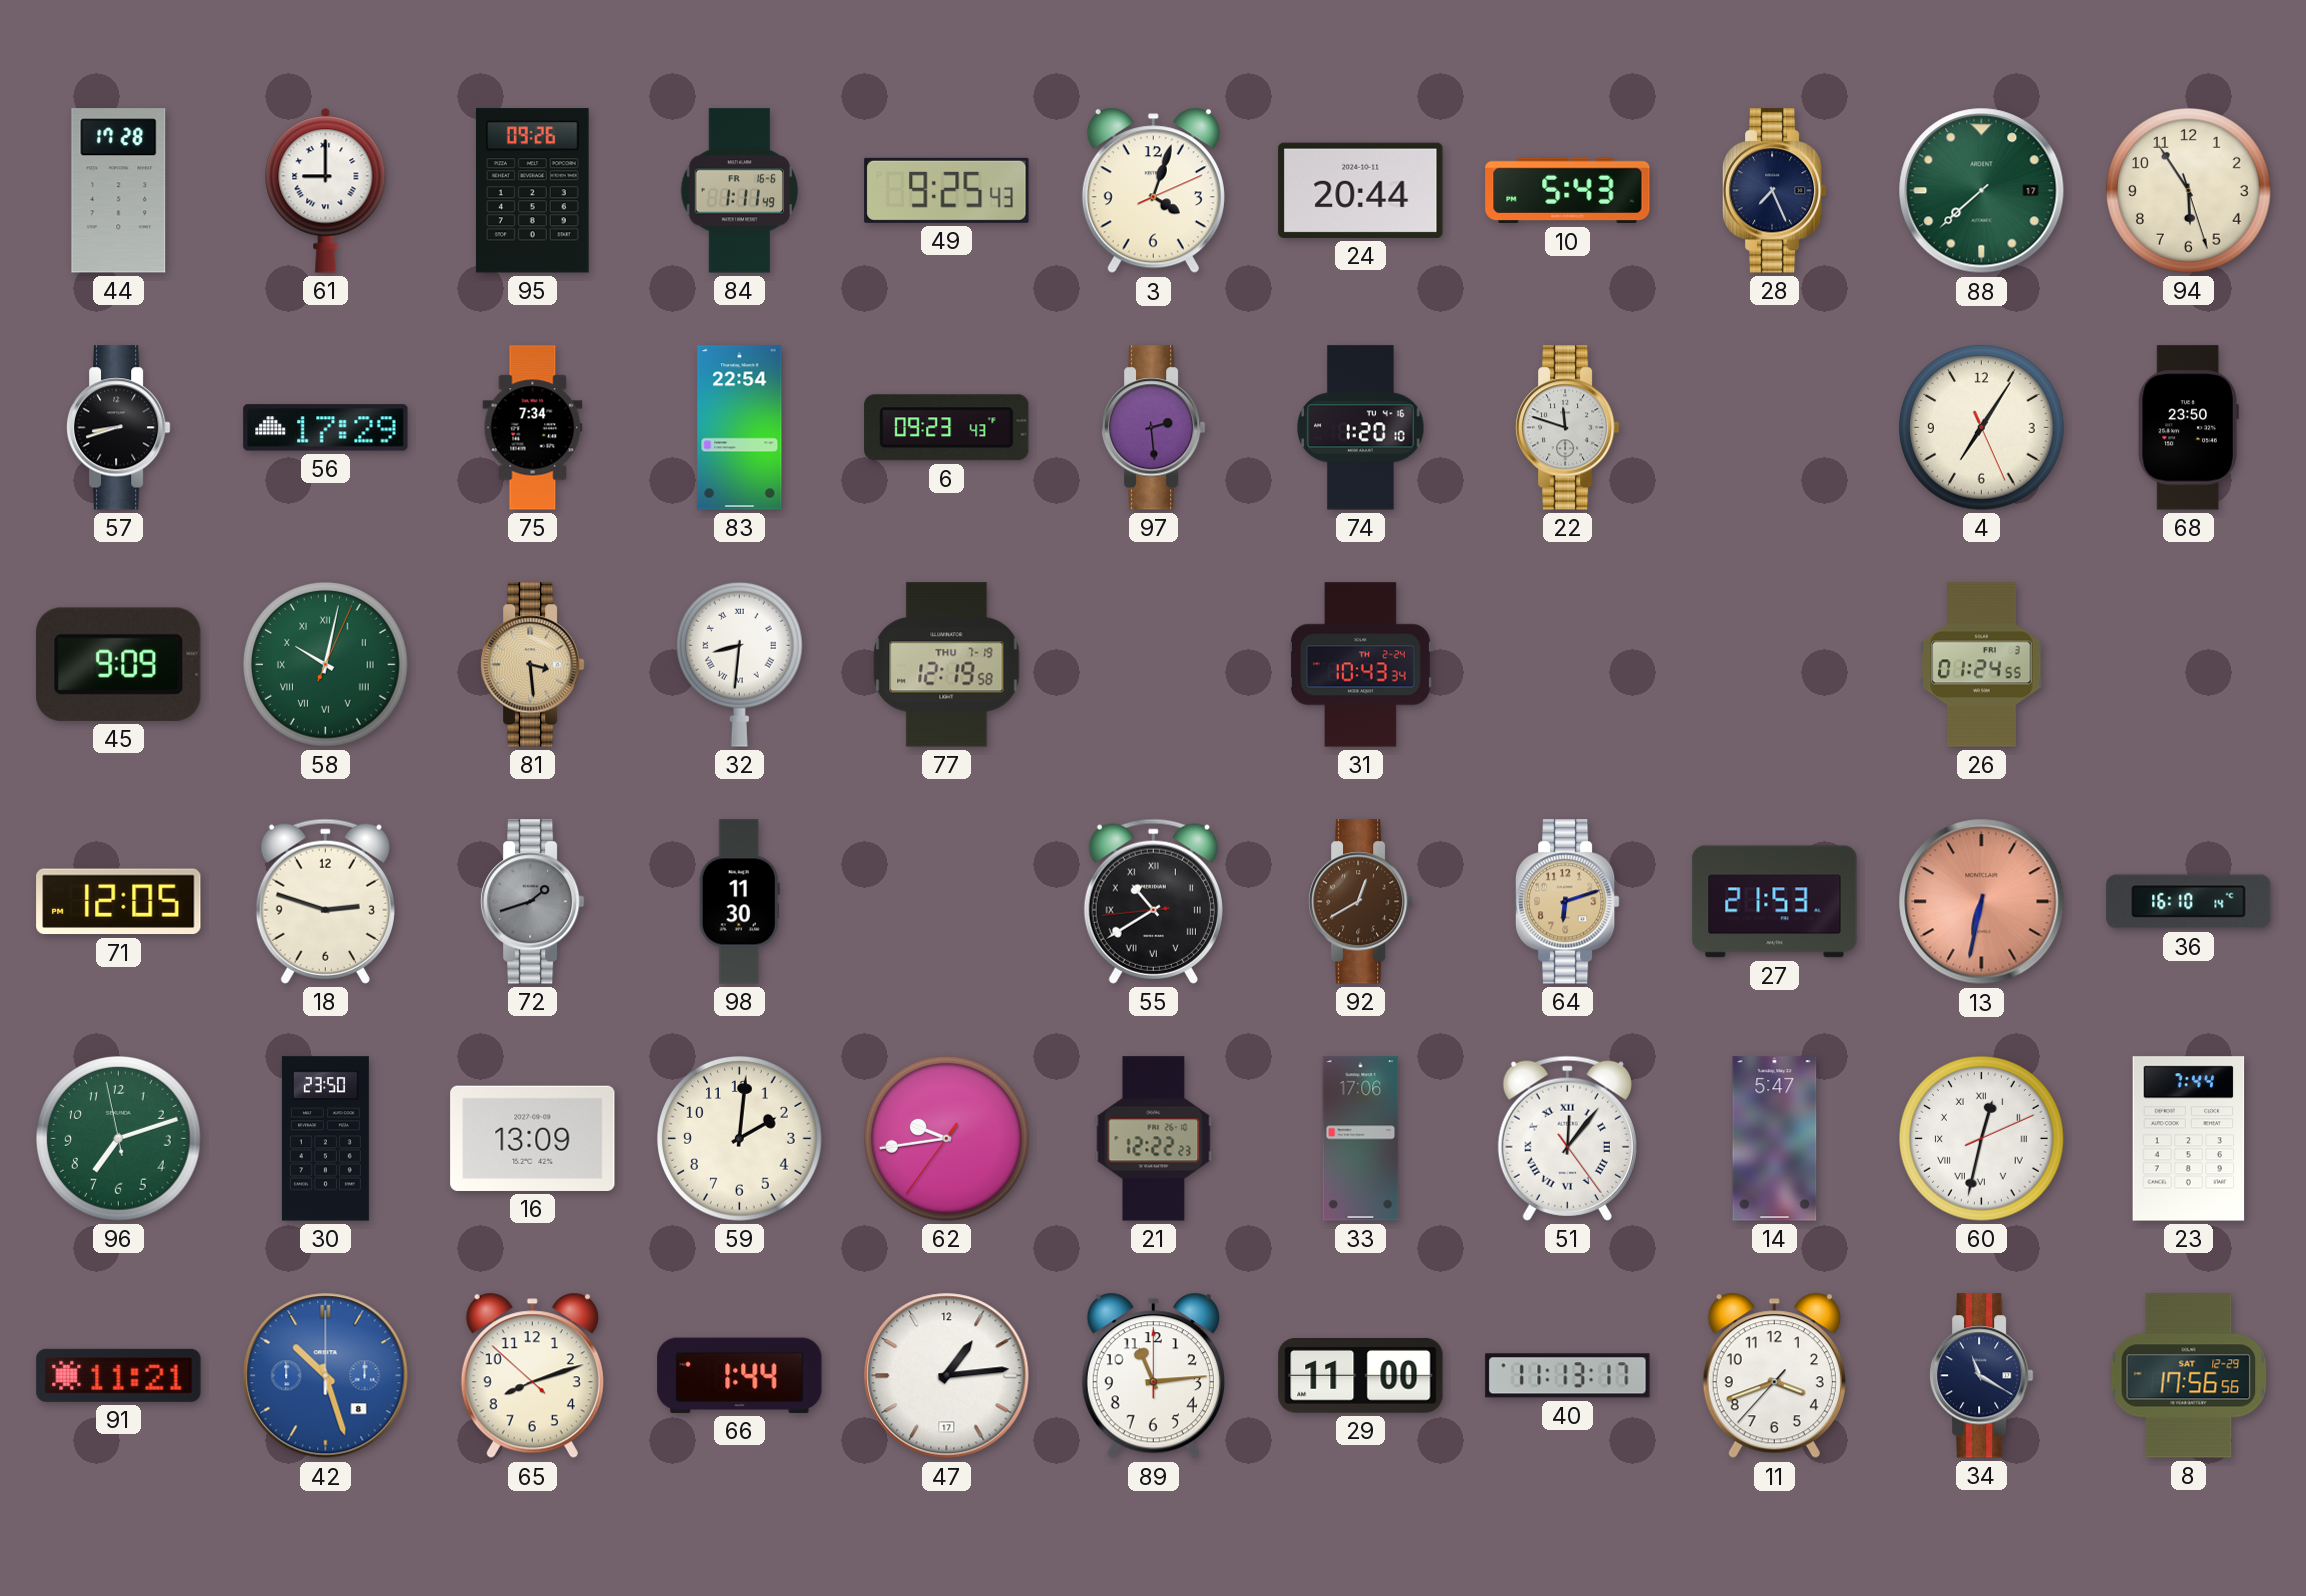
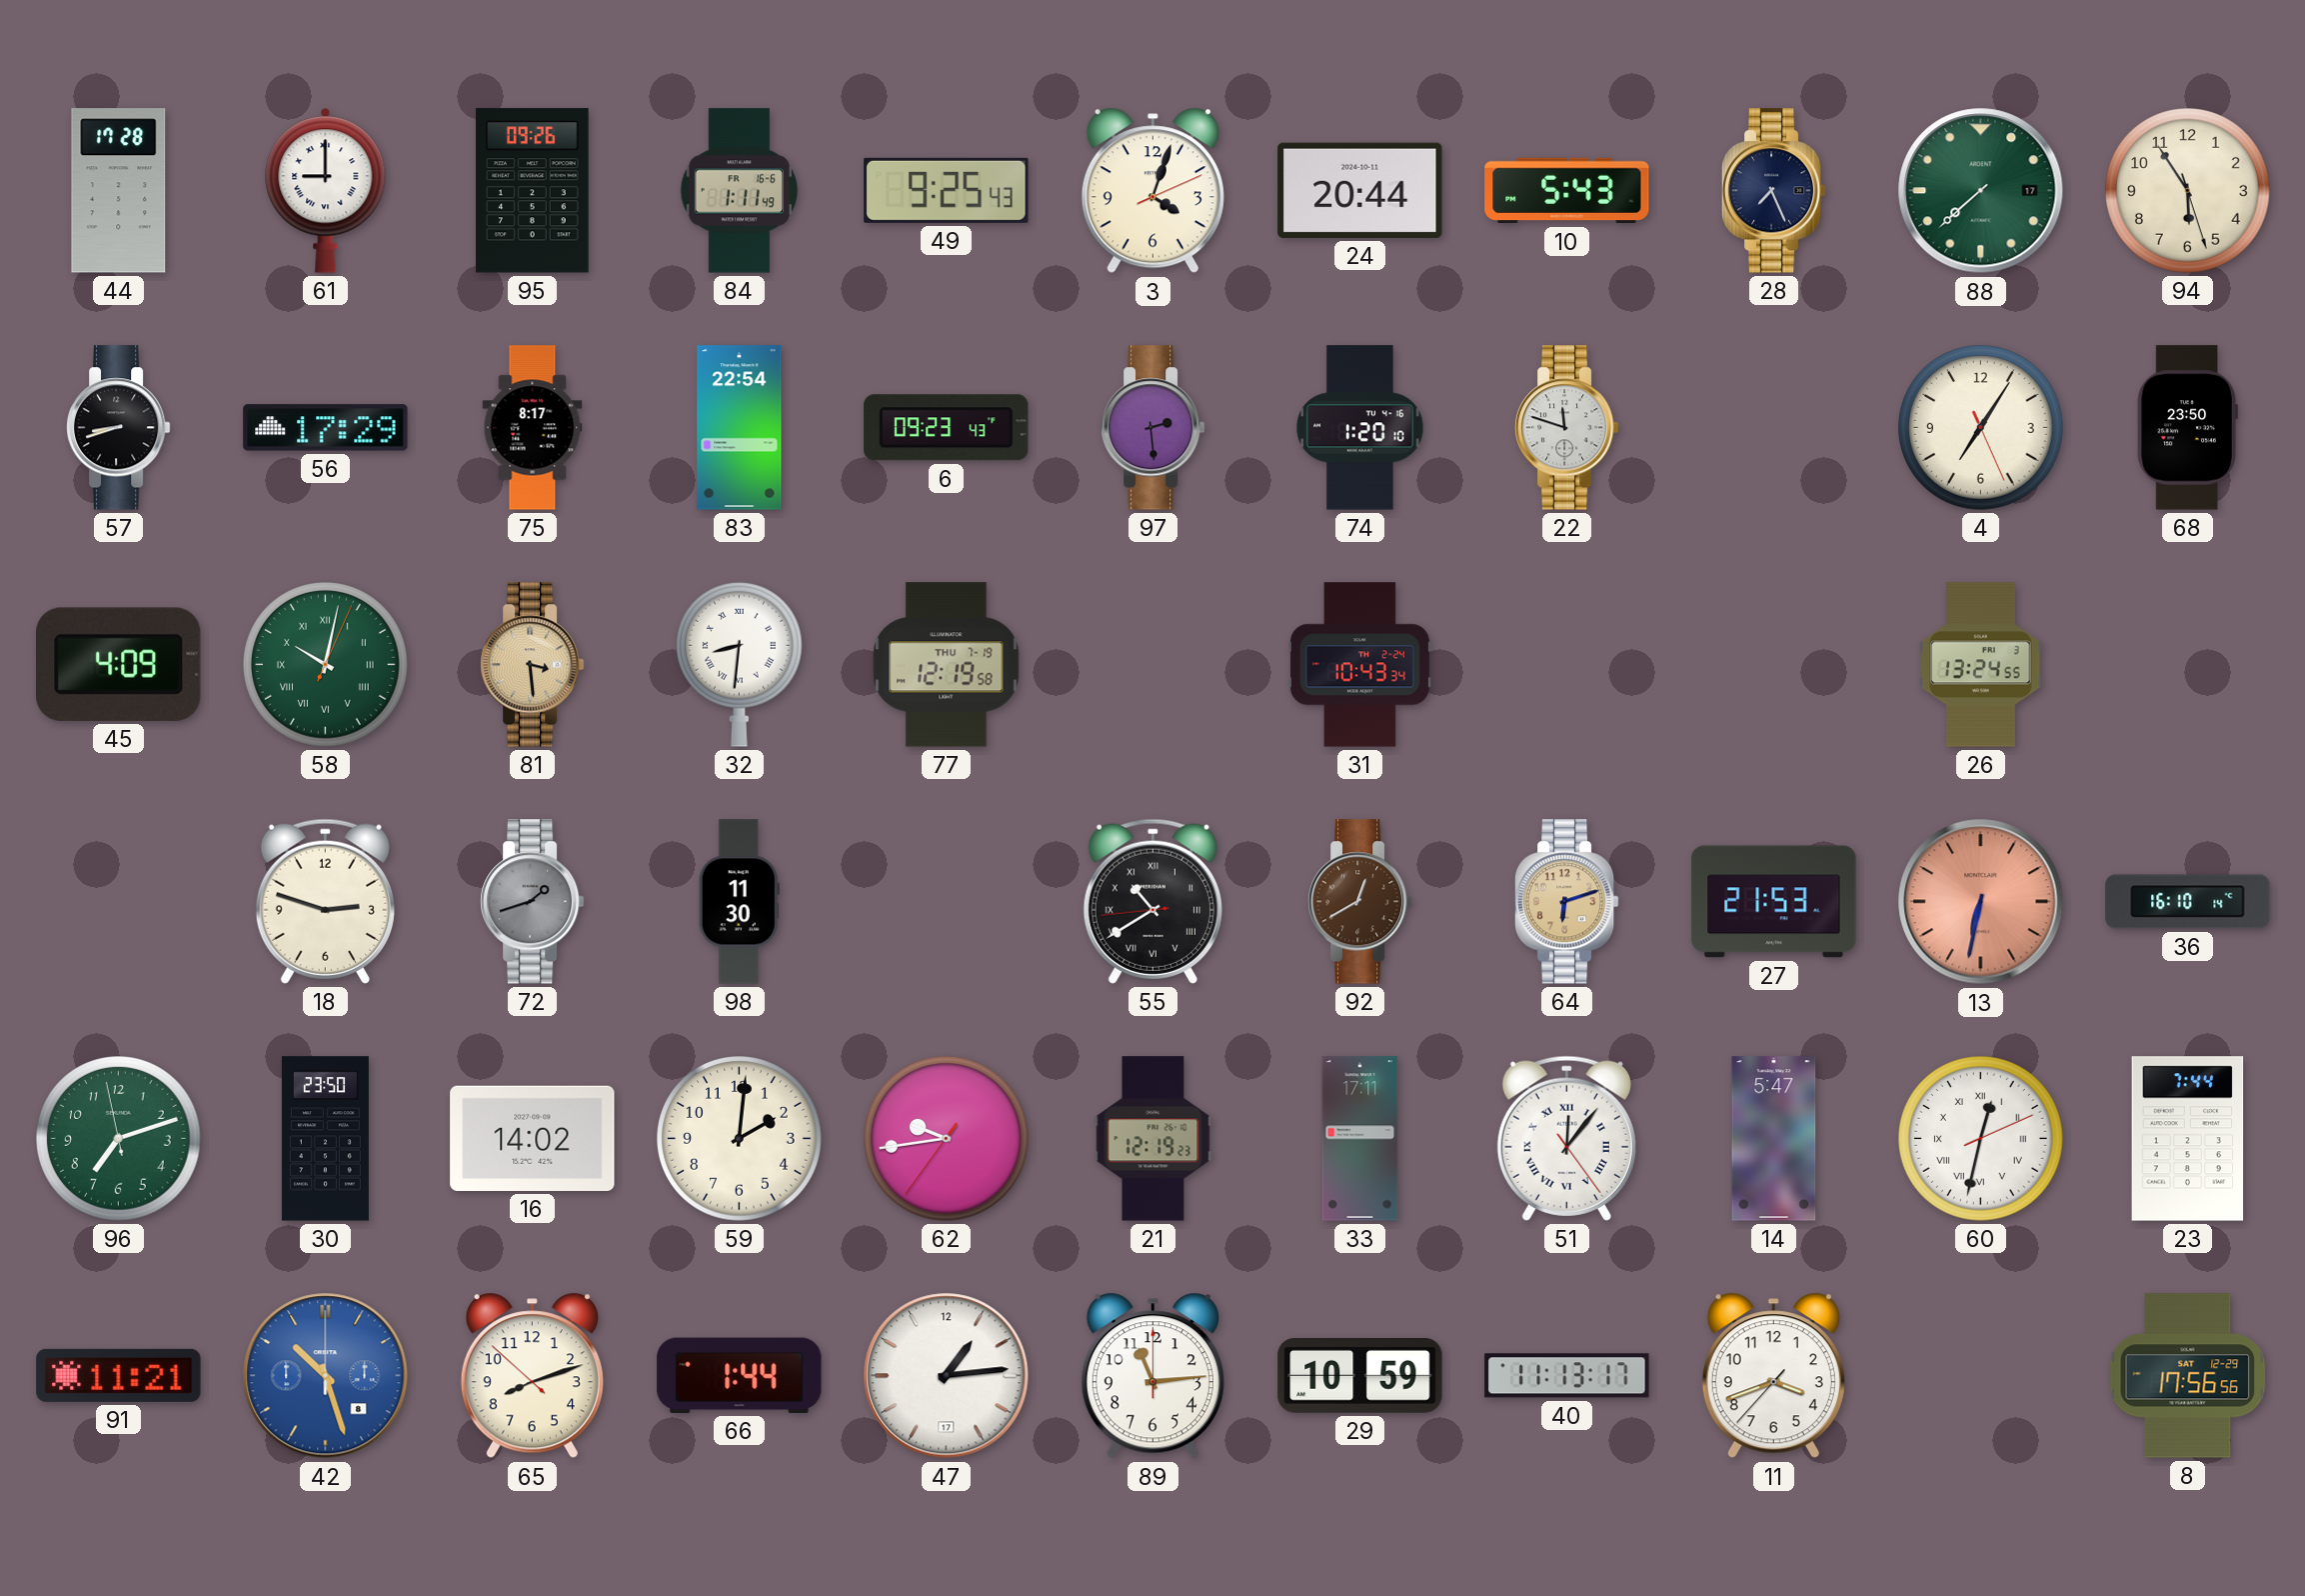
75: 7:34 -> 8:17 (533, 428)
45: 9:09 -> 4:09 (119, 664)
26: 01:24 -> 13:24 (1981, 665)
71: 12:05 -> none (119, 902)
16: 13:09 -> 14:02 (533, 1138)
21: 12:22 -> 12:19 (1153, 1139)
33: 17:06 -> 17:11 (1360, 1139)
29: 11:00 -> 10:59 (1360, 1376)
34: 11:20 -> none (1981, 1376)
